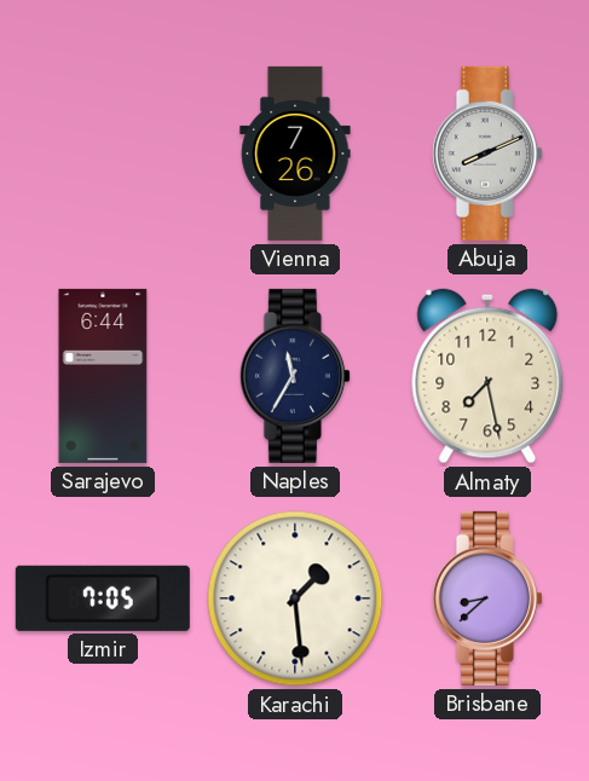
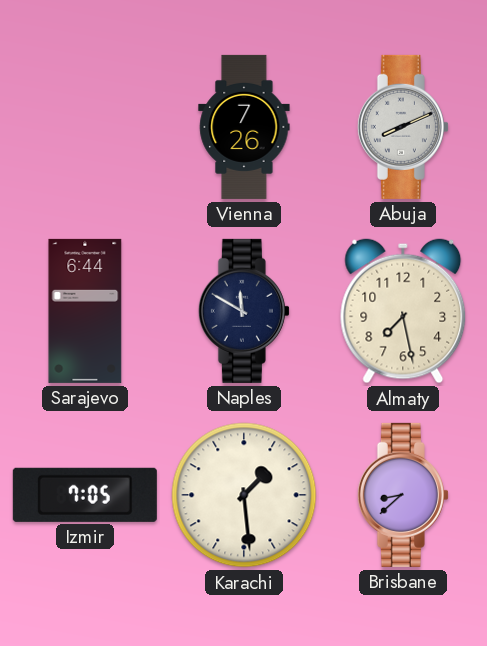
Naples: 11:35 -> 11:50 (244, 311)
